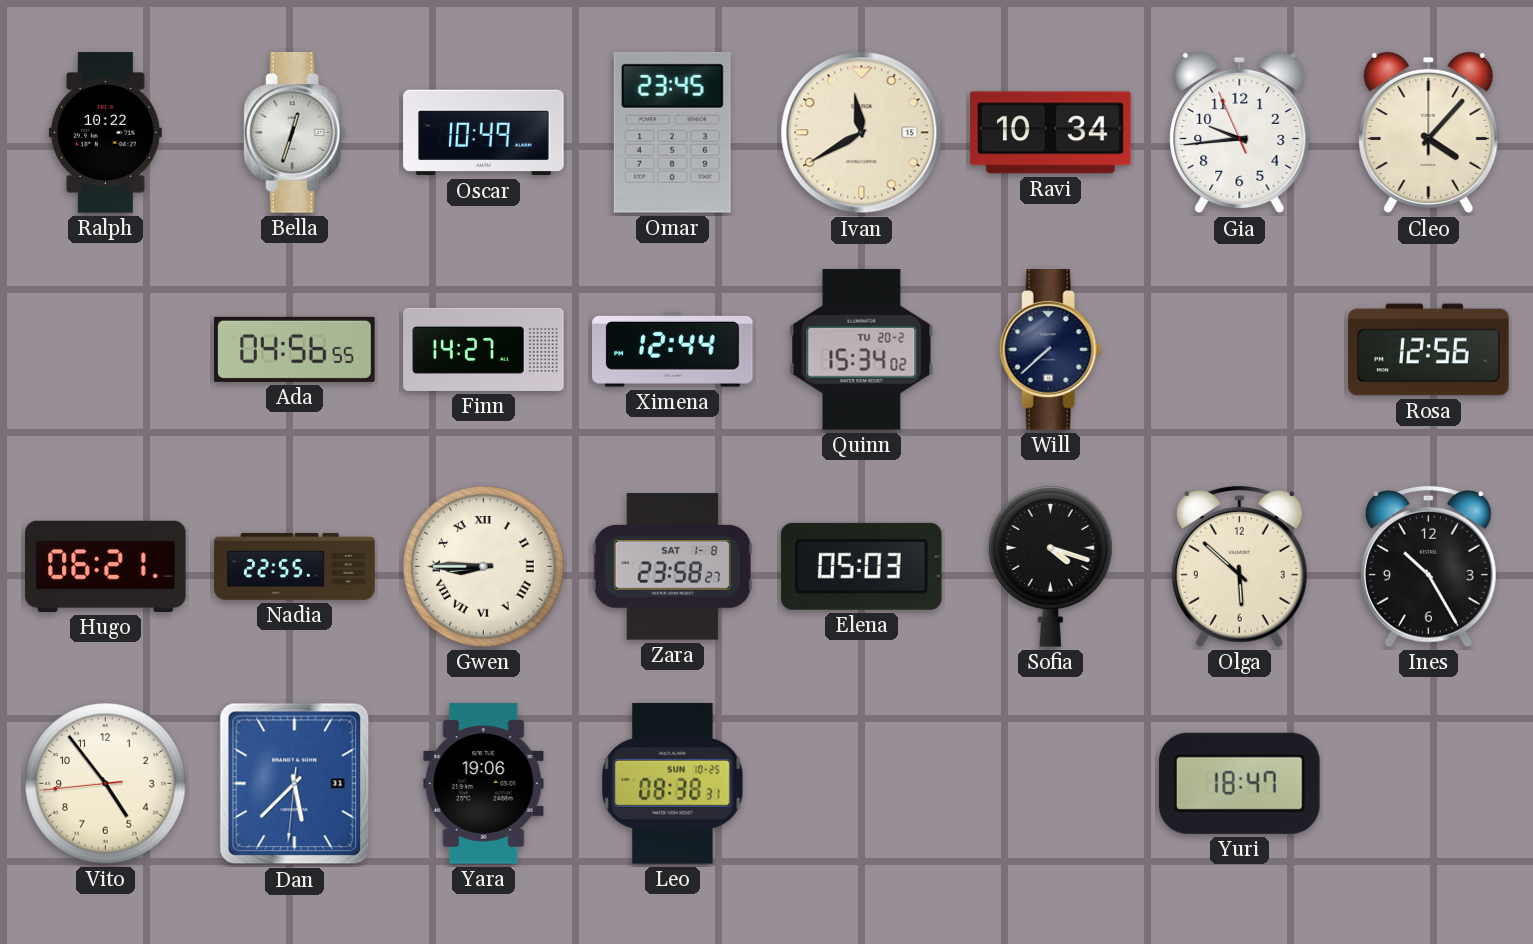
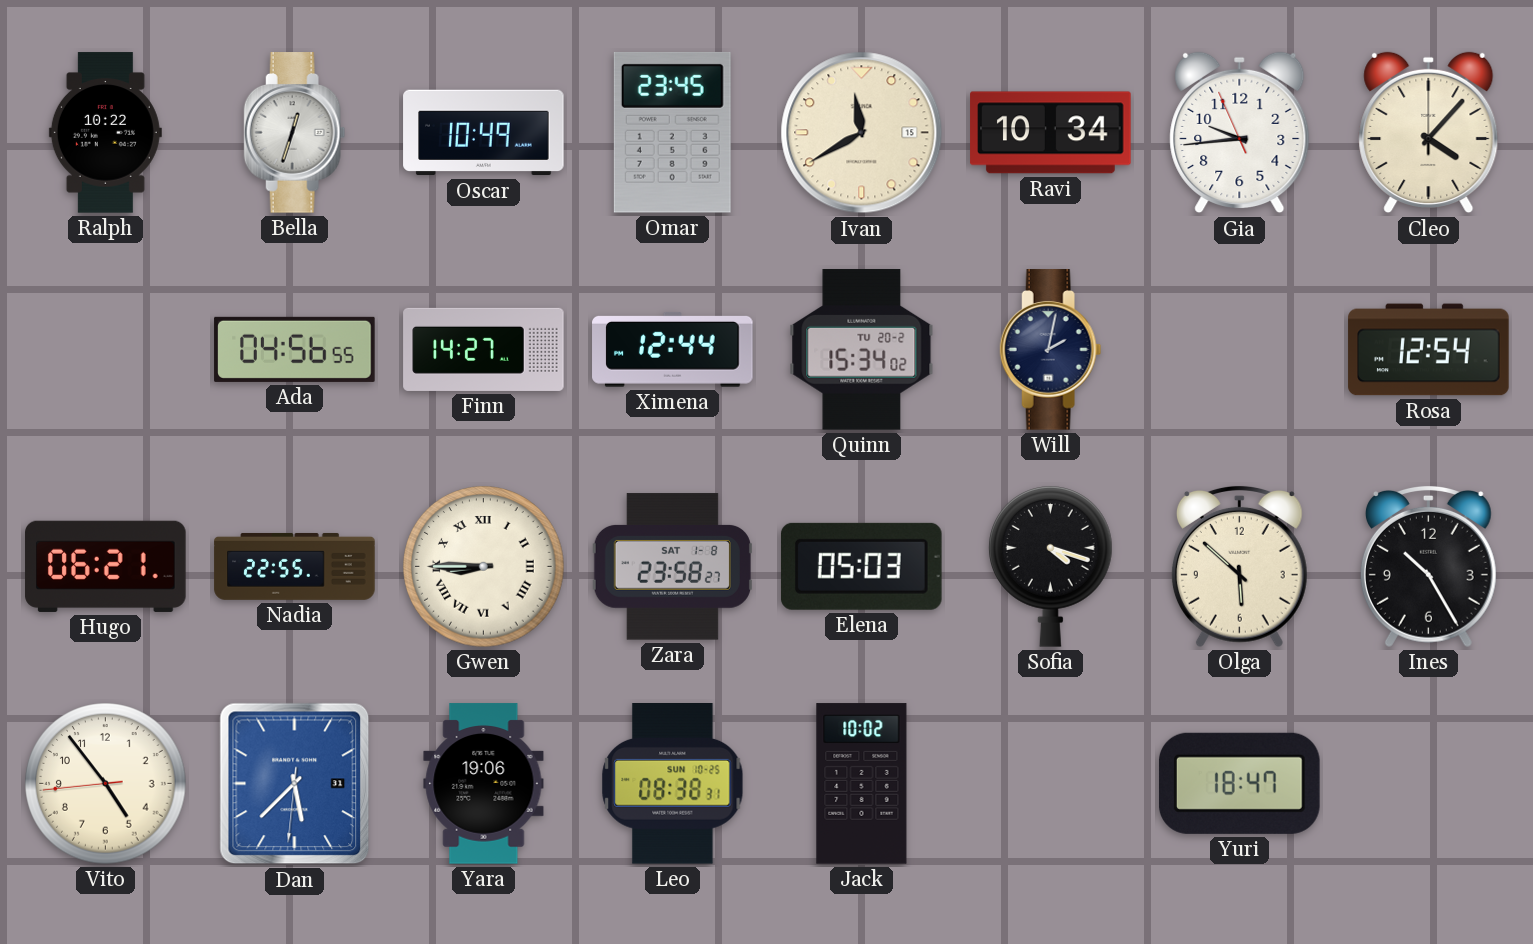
Will: 7:38 -> 2:02 (1051, 350)
Rosa: 12:56 -> 12:54 (1429, 350)
Jack: none -> 10:02 (862, 784)
